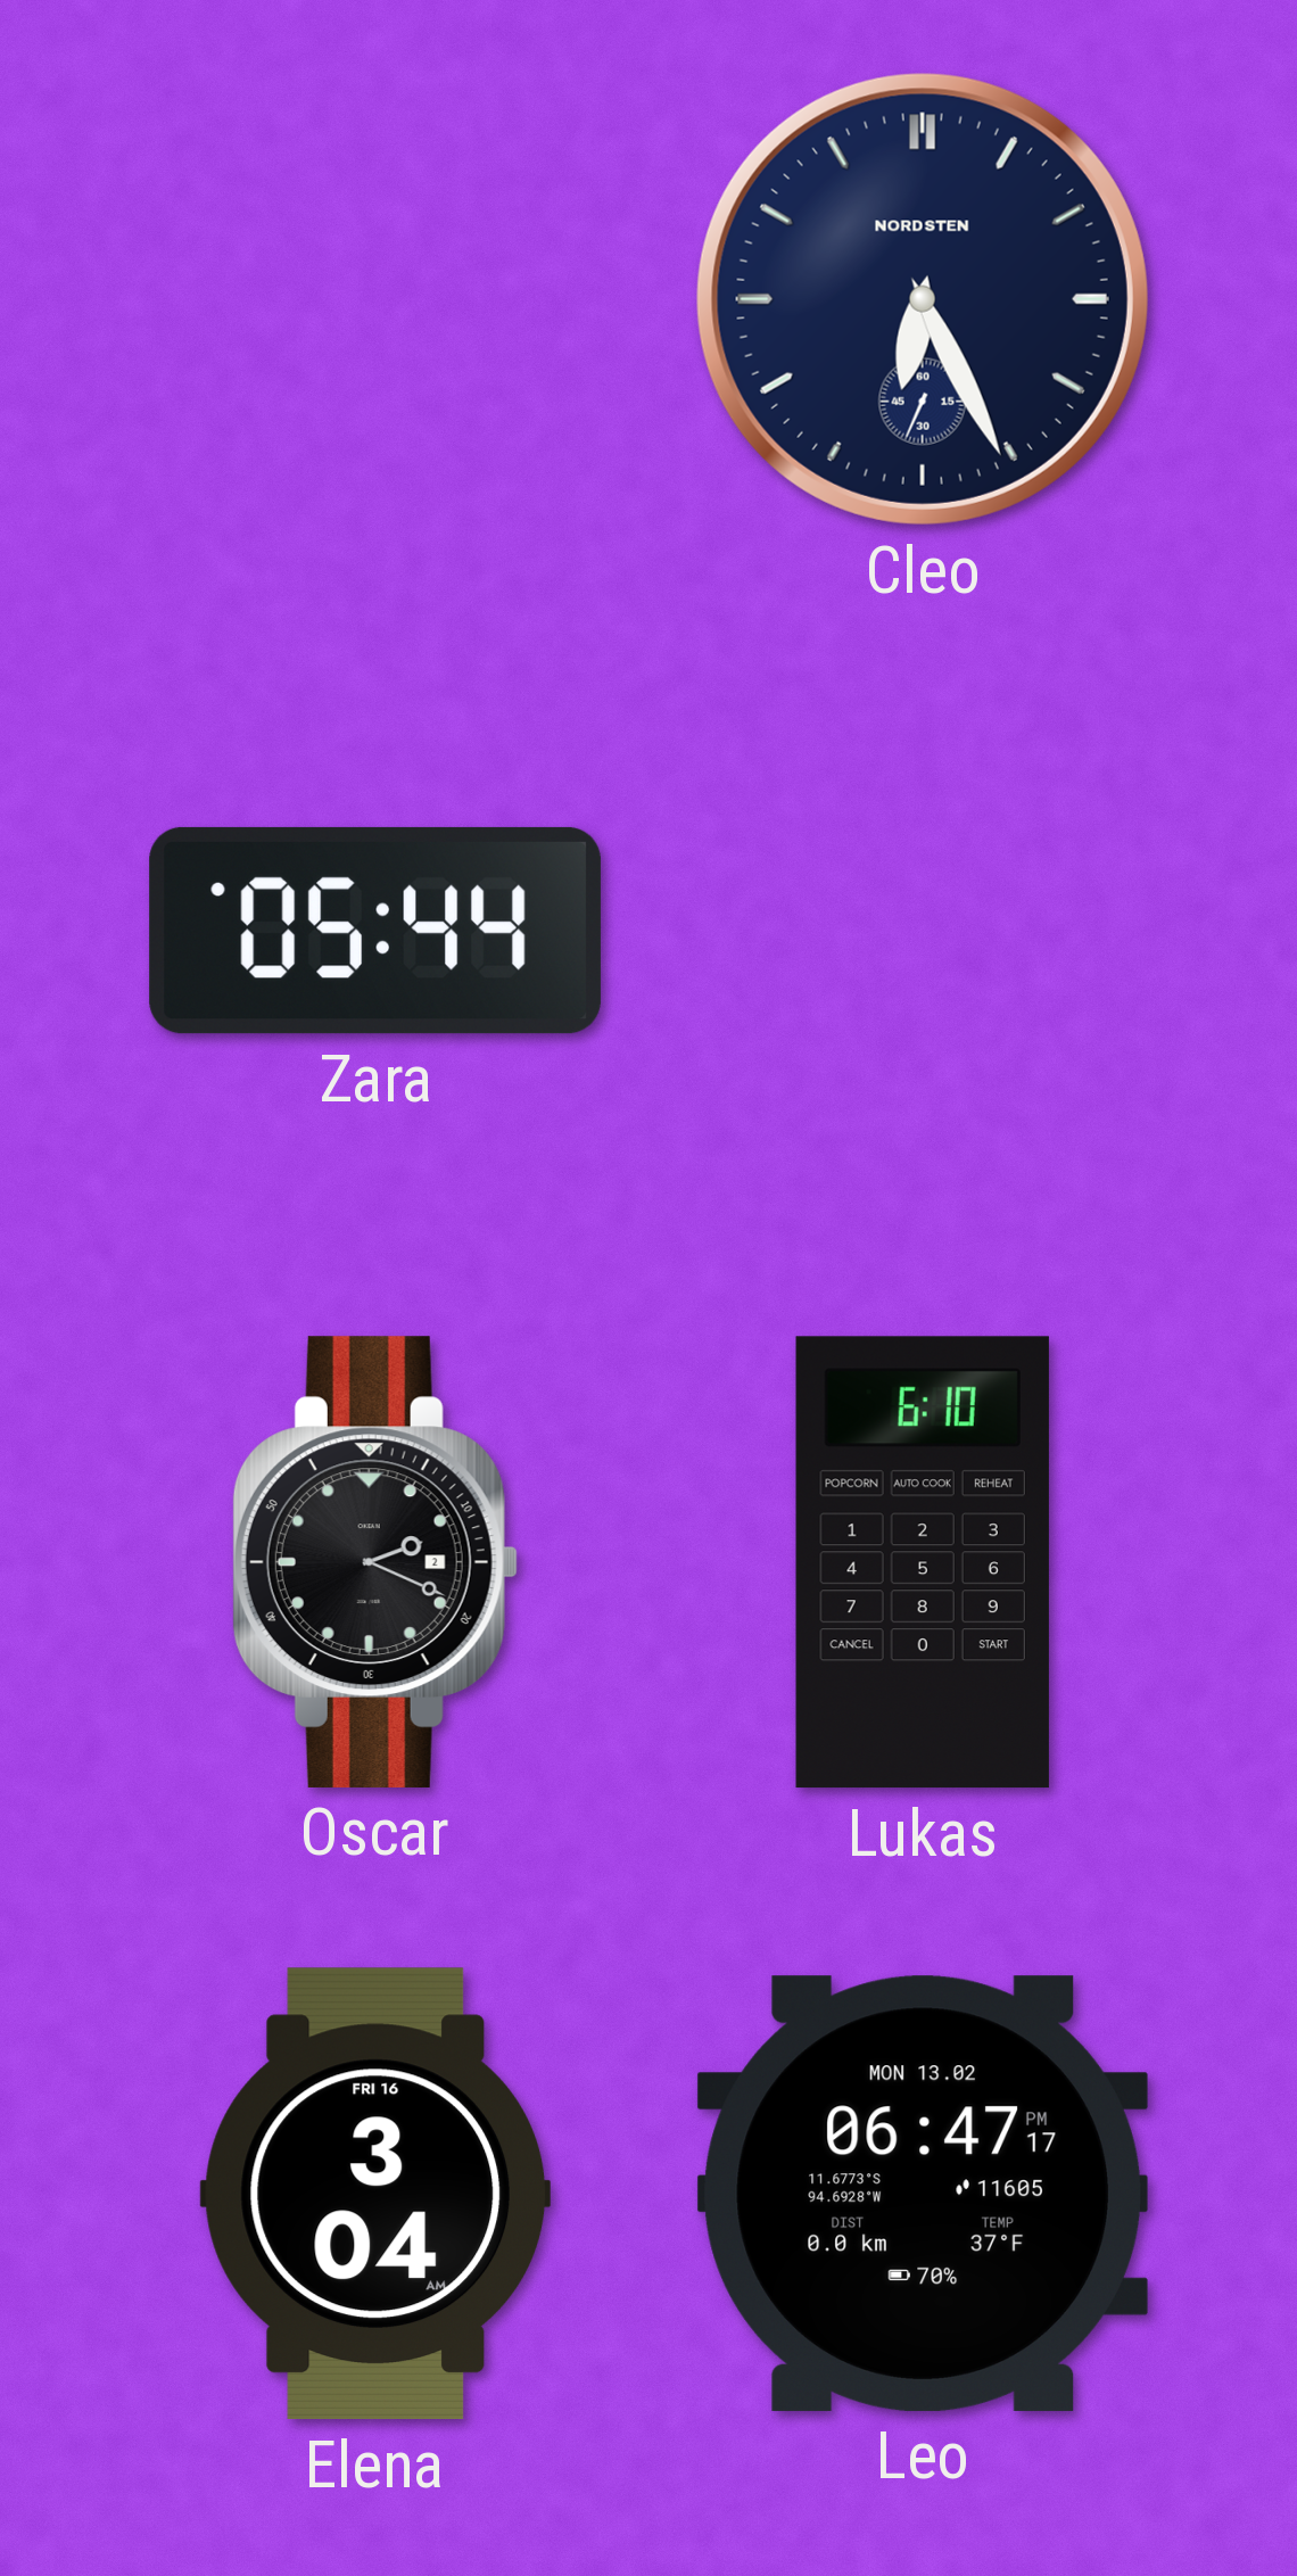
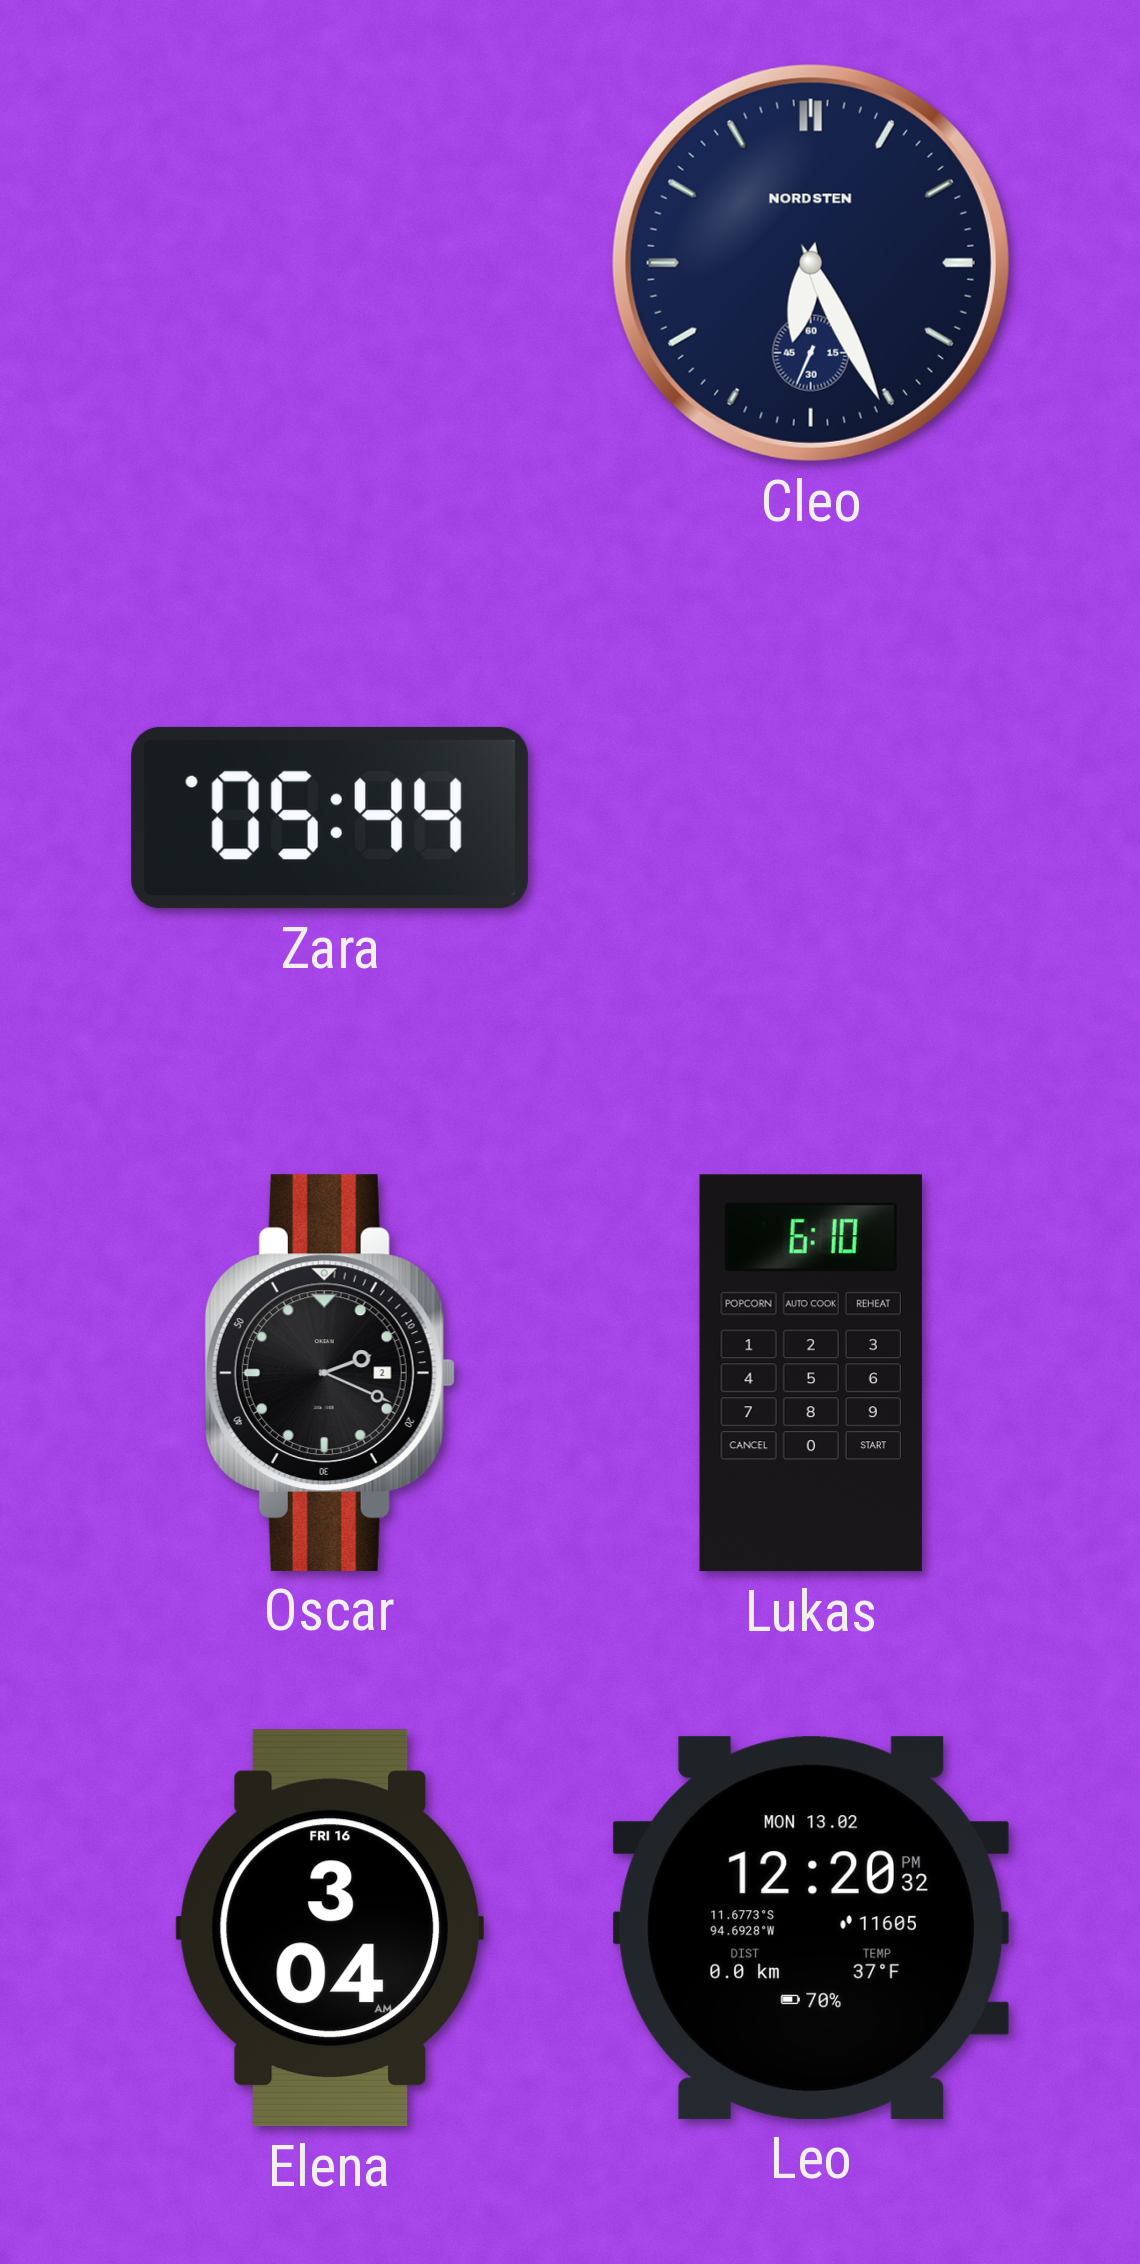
Leo: 06:47 -> 12:20 (811, 1928)
